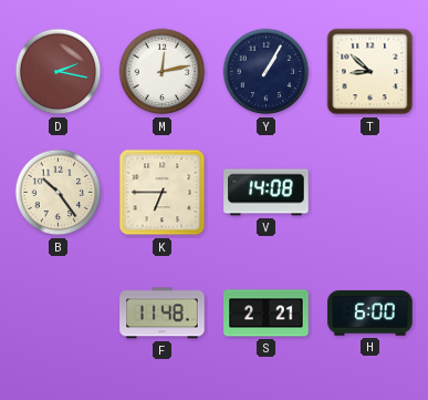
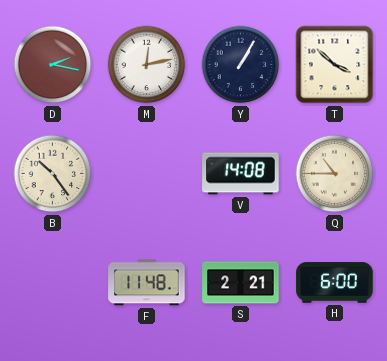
T: 8:52 -> 3:52 (335, 65)
K: 6:45 -> none (163, 193)
Q: none -> 10:45 (335, 174)
